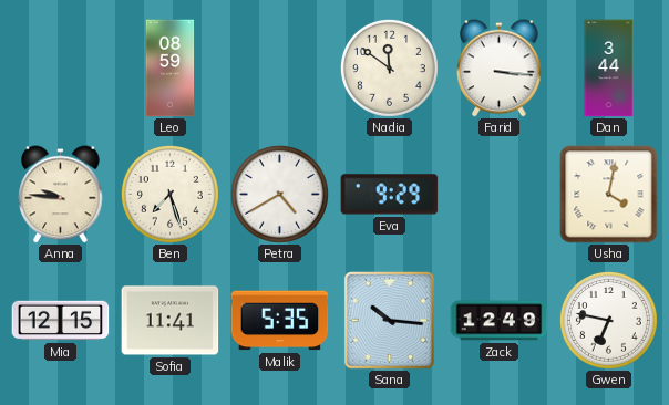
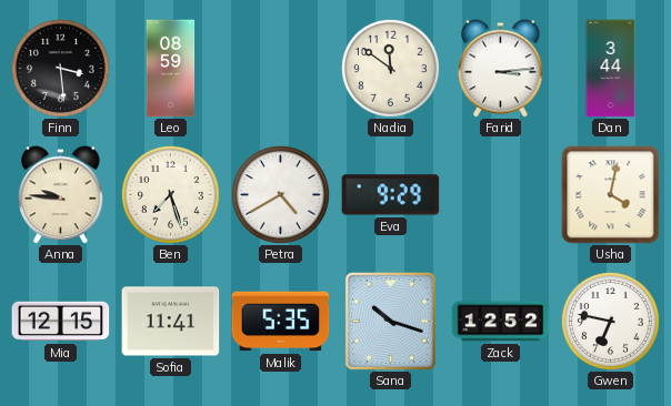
Finn: none -> 3:29 (60, 68)
Farid: 3:16 -> 3:14 (501, 69)
Sana: 10:16 -> 10:18 (390, 321)
Zack: 12:49 -> 12:52 (501, 322)
